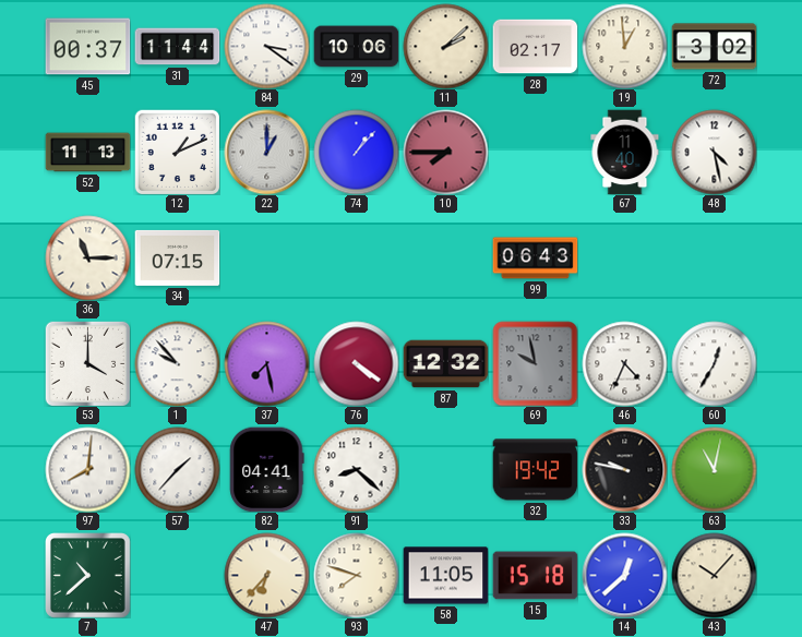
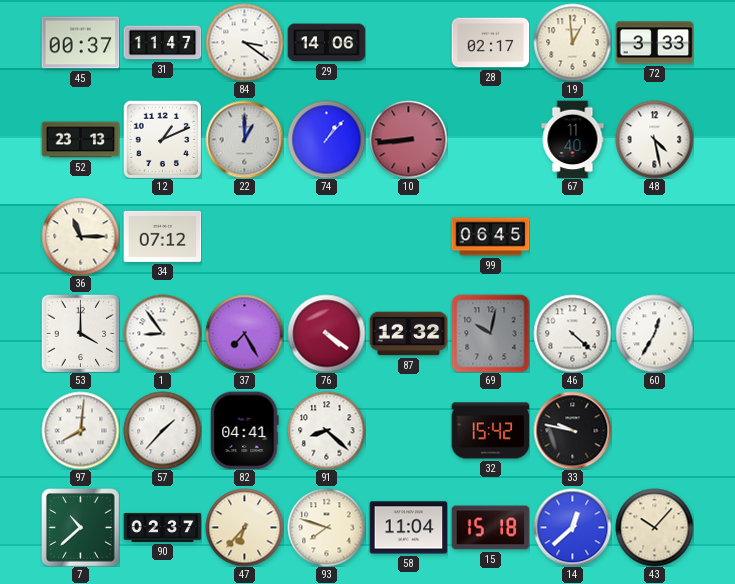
31: 11:44 -> 11:47 (162, 43)
29: 10:06 -> 14:06 (326, 43)
11: 2:08 -> none (445, 46)
72: 3:02 -> 3:33 (654, 43)
52: 11:13 -> 23:13 (80, 140)
10: 7:45 -> 8:44 (408, 139)
34: 07:15 -> 07:12 (162, 236)
99: 06:43 -> 06:45 (490, 237)
1: 9:53 -> 8:54 (162, 333)
37: 7:28 -> 7:25 (244, 333)
69: 9:58 -> 10:02 (490, 333)
46: 4:34 -> 4:22 (572, 333)
32: 19:42 -> 15:42 (490, 431)
63: 11:02 -> none (714, 469)
90: none -> 02:37 (162, 527)
58: 11:05 -> 11:04 (408, 528)
